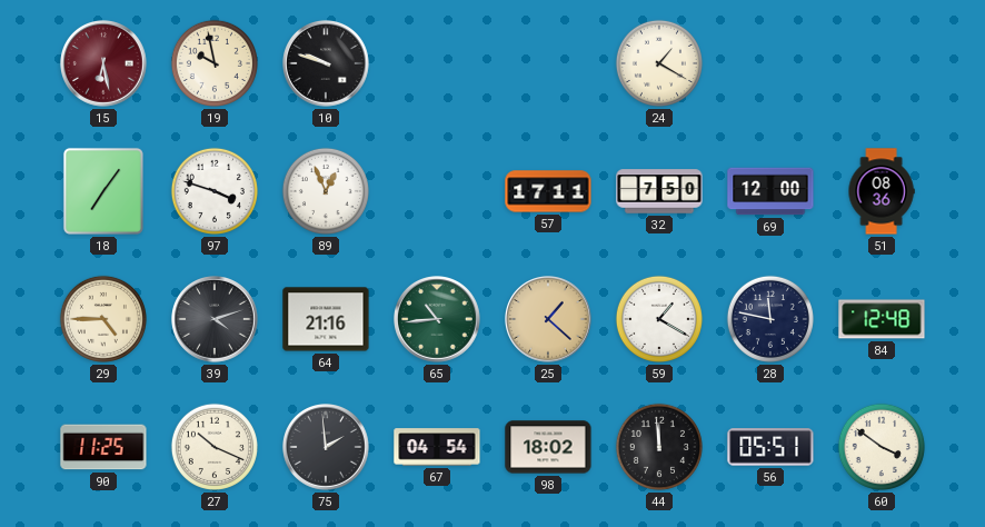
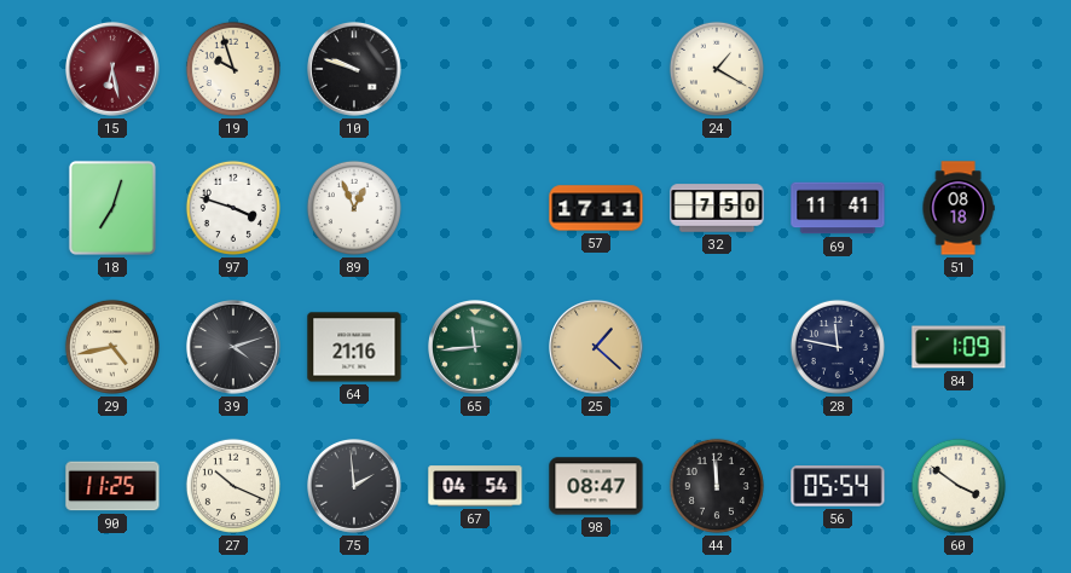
19: 9:58 -> 9:57 (233, 69)
18: 7:06 -> 7:03 (112, 208)
69: 12:00 -> 11:41 (838, 208)
51: 08:36 -> 08:18 (959, 208)
29: 4:45 -> 4:43 (112, 347)
65: 10:44 -> 11:44 (476, 348)
59: 1:20 -> none (659, 319)
84: 12:48 -> 1:09 (959, 347)
98: 18:02 -> 08:47 (596, 486)
56: 05:51 -> 05:54 (838, 486)
